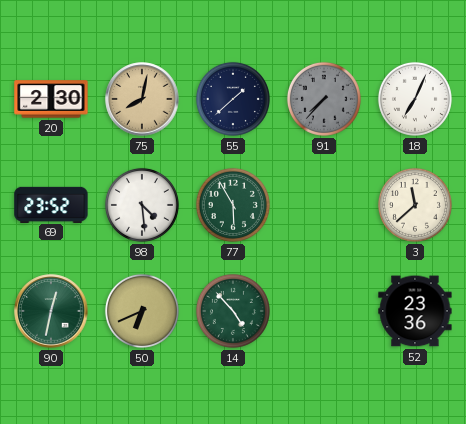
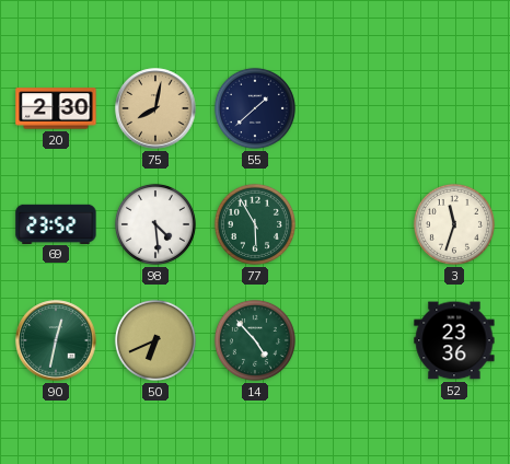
91: 7:37 -> none (324, 99)
18: 7:04 -> none (415, 99)
3: 11:38 -> 11:33 (454, 224)
